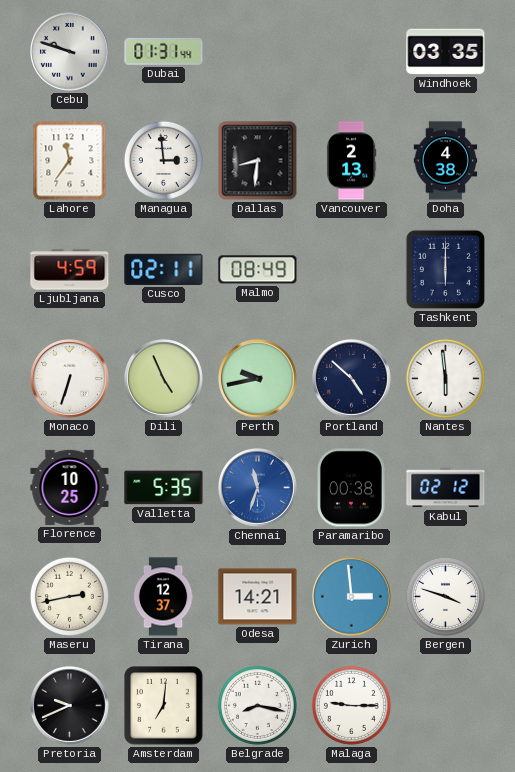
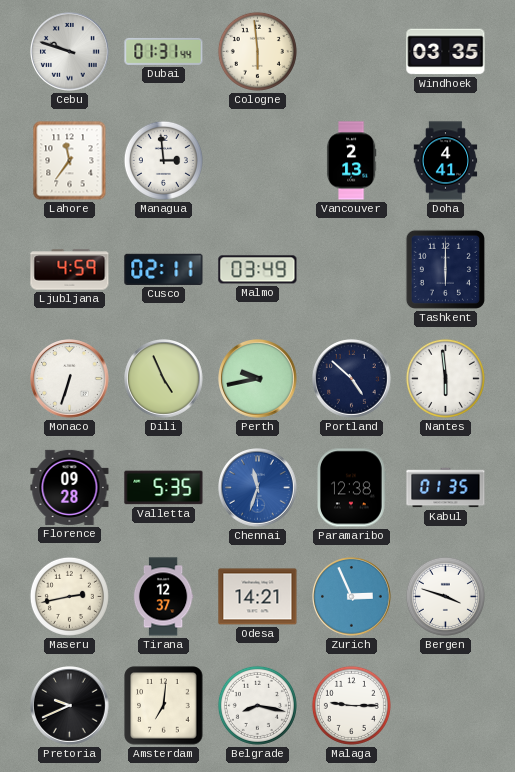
Cologne: none -> 5:59 (257, 51)
Dallas: 8:31 -> none (258, 161)
Doha: 4:38 -> 4:41 (446, 161)
Malmo: 08:49 -> 03:49 (258, 270)
Florence: 10:25 -> 09:28 (70, 487)
Paramaribo: 00:38 -> 12:38 (352, 488)
Kabul: 02:12 -> 01:35 (446, 488)
Zurich: 2:59 -> 2:56 (352, 597)
